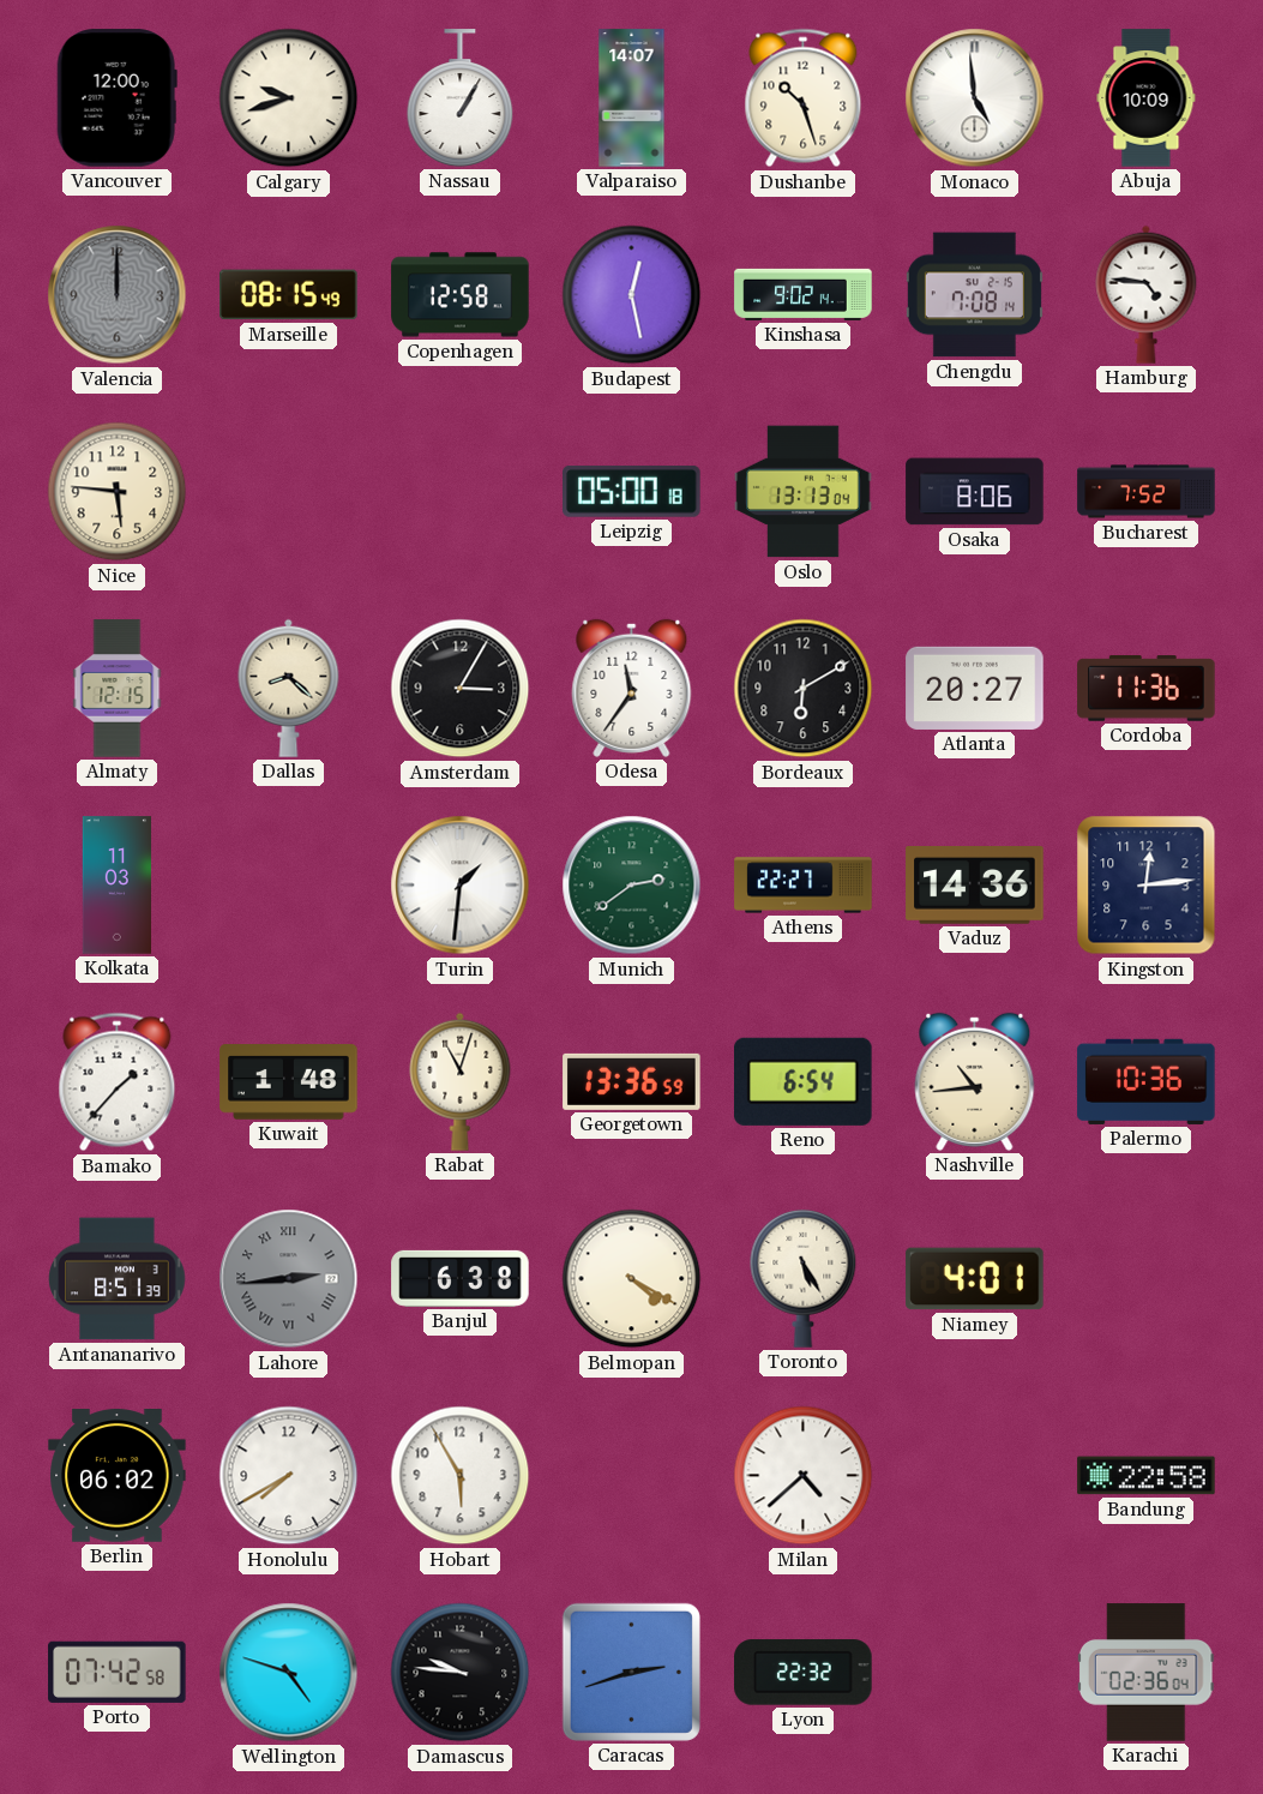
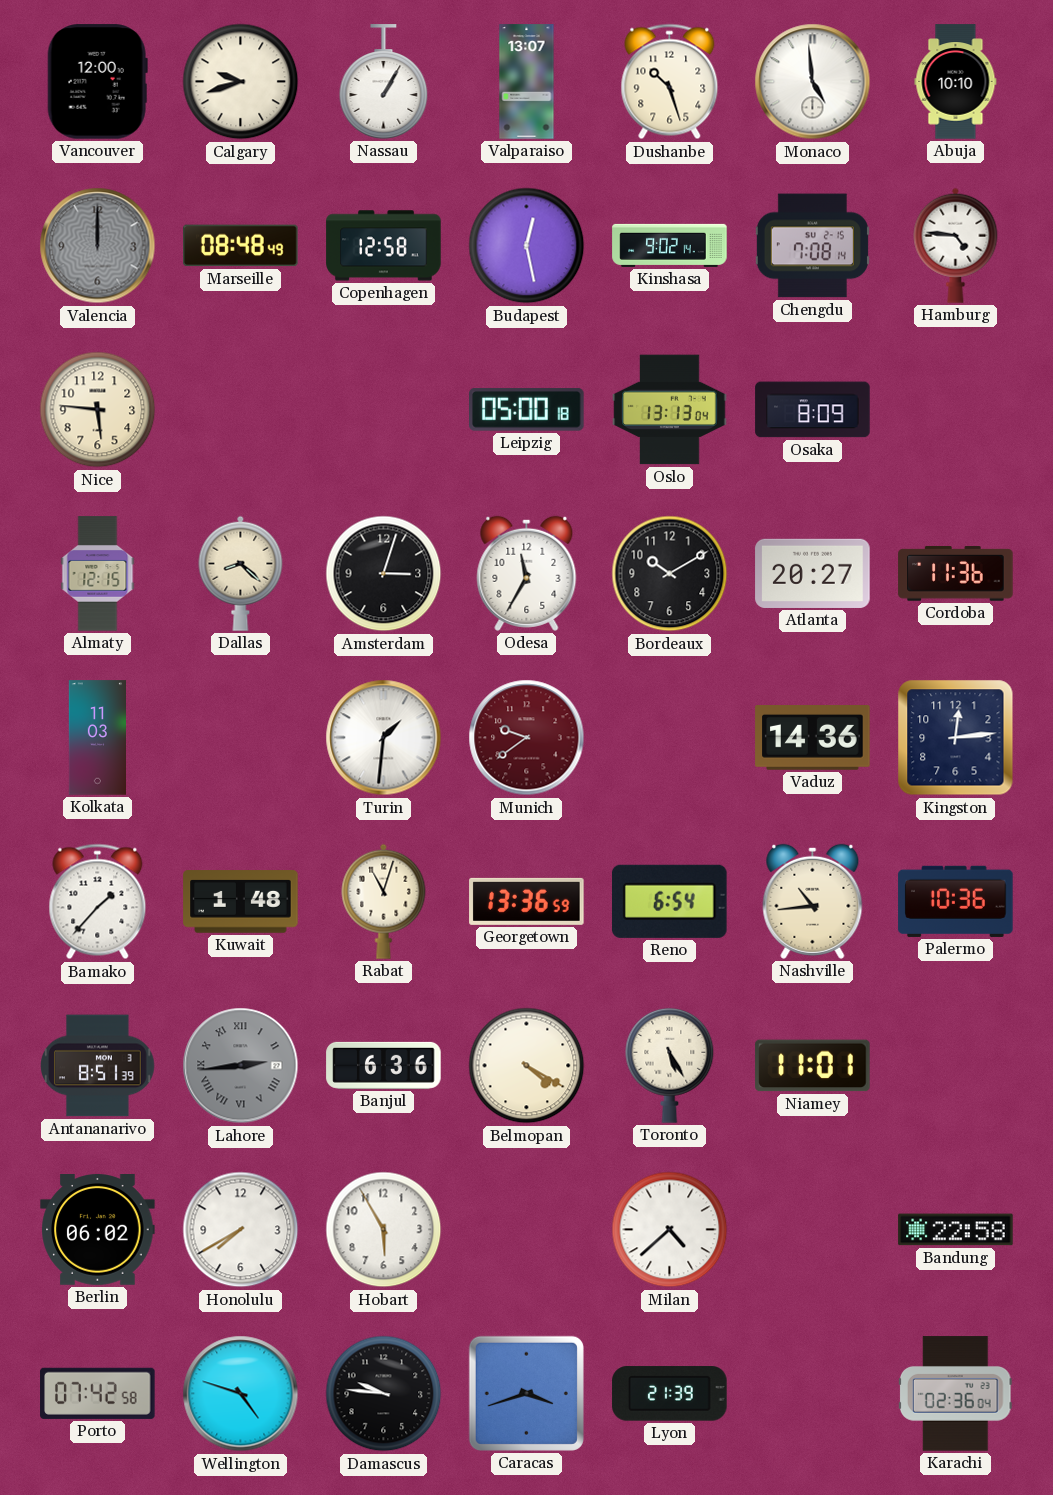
Valparaiso: 14:07 -> 13:07 (527, 82)
Abuja: 10:09 -> 10:10 (956, 82)
Marseille: 08:15 -> 08:48 (241, 246)
Osaka: 8:06 -> 8:09 (813, 410)
Bucharest: 7:52 -> none (1147, 492)
Amsterdam: 3:05 -> 3:03 (384, 574)
Odesa: 11:36 -> 11:35 (527, 573)
Bordeaux: 6:10 -> 10:10 (670, 574)
Munich: 2:39 -> 9:39 (527, 738)
Munich dial: green -> burgundy (527, 738)
Athens: 22:27 -> none (804, 886)
Banjul: 6:38 -> 6:36 (384, 1065)
Niamey: 4:01 -> 11:01 (813, 1066)
Caracas: 2:42 -> 3:42 (526, 1393)
Lyon: 22:32 -> 21:39 (670, 1394)
